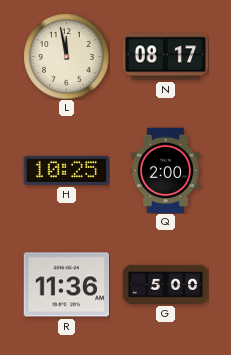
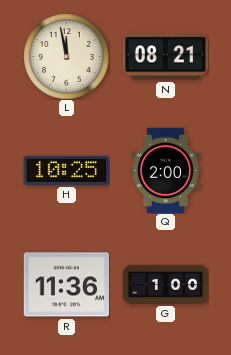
N: 08:17 -> 08:21 (165, 57)
G: 5:00 -> 1:00 (165, 284)
